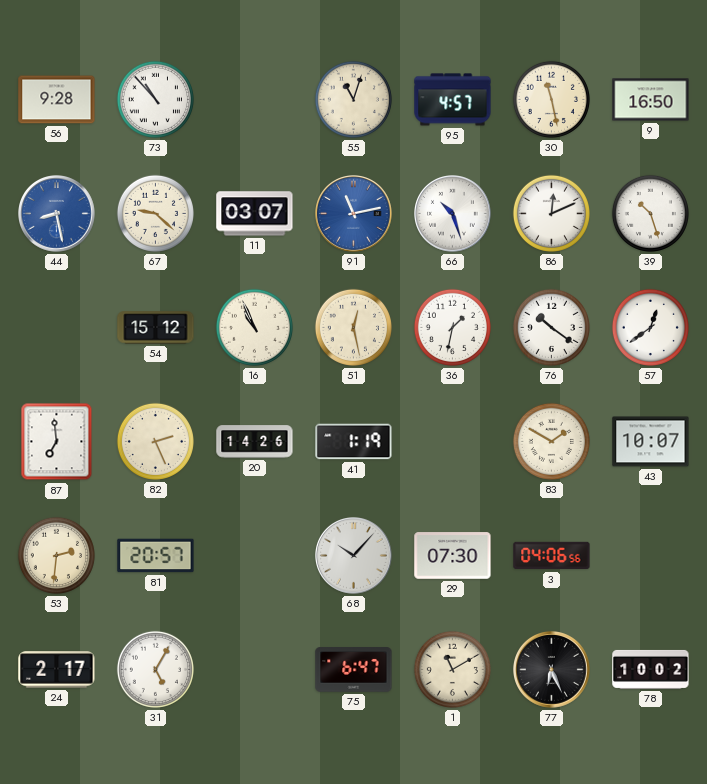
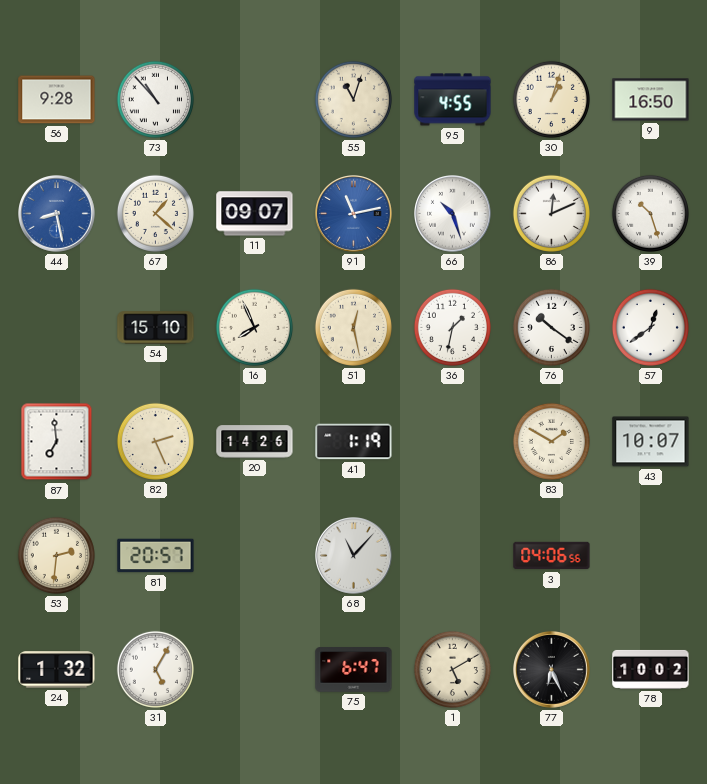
95: 4:57 -> 4:55 (453, 100)
30: 11:28 -> 1:03 (551, 99)
67: 9:22 -> 1:22 (155, 213)
11: 03:07 -> 09:07 (255, 214)
54: 15:12 -> 15:10 (156, 328)
16: 10:56 -> 7:56 (254, 327)
68: 10:07 -> 11:07 (354, 556)
29: 07:30 -> none (453, 556)
24: 2:17 -> 1:32 (57, 670)
1: 11:10 -> 5:10 (452, 669)
